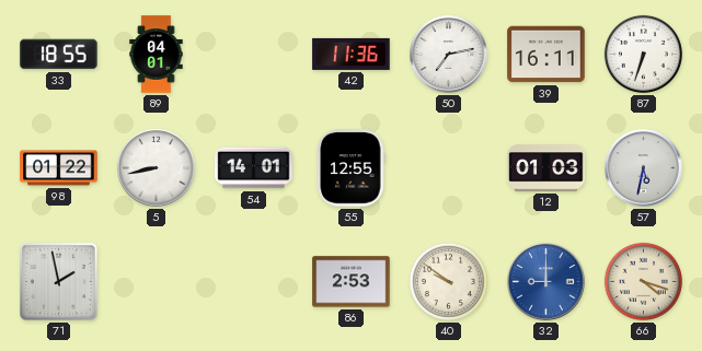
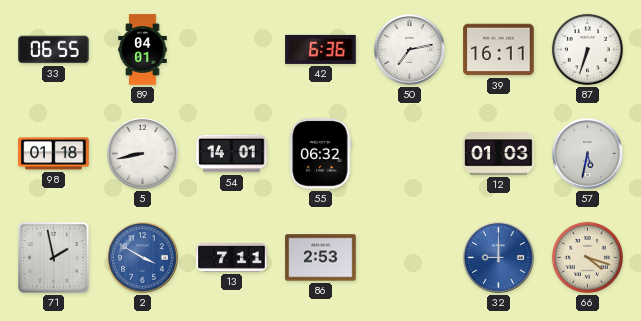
33: 18:55 -> 06:55 (54, 50)
42: 11:36 -> 6:36 (321, 49)
98: 01:22 -> 01:18 (54, 154)
55: 12:55 -> 06:32 (320, 154)
2: none -> 3:50 (143, 258)
13: none -> 7:11 (232, 258)
40: 9:51 -> none (448, 281)
